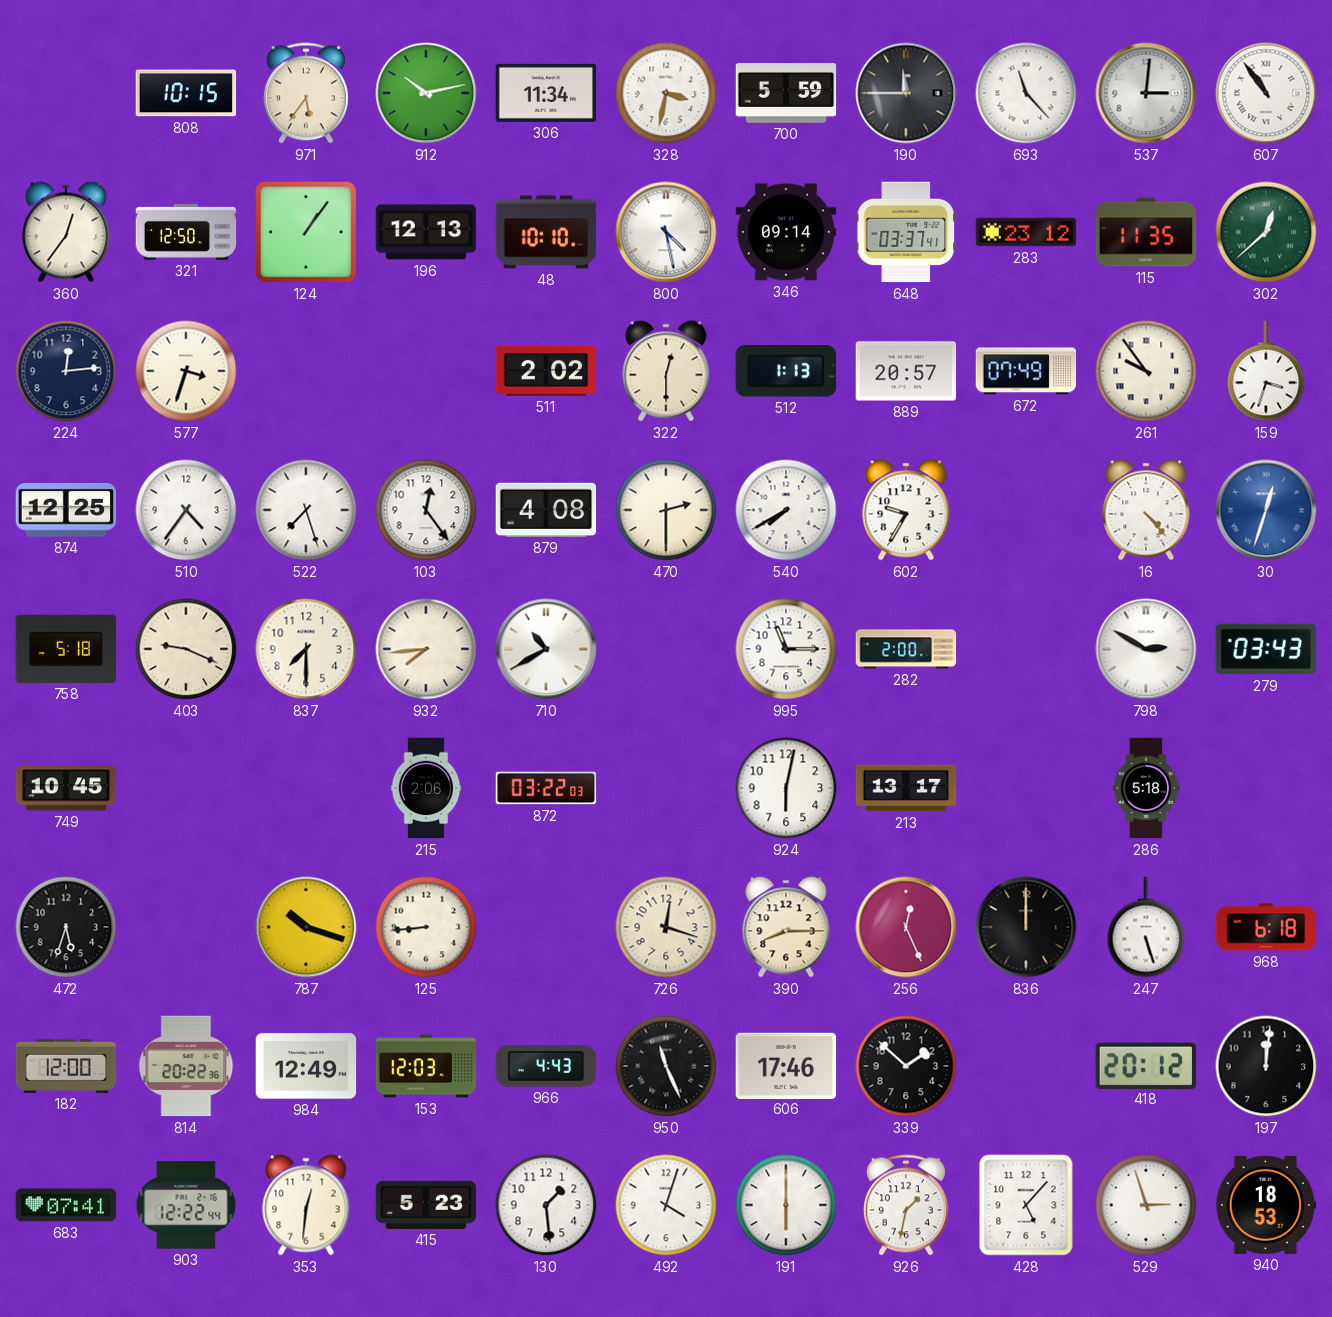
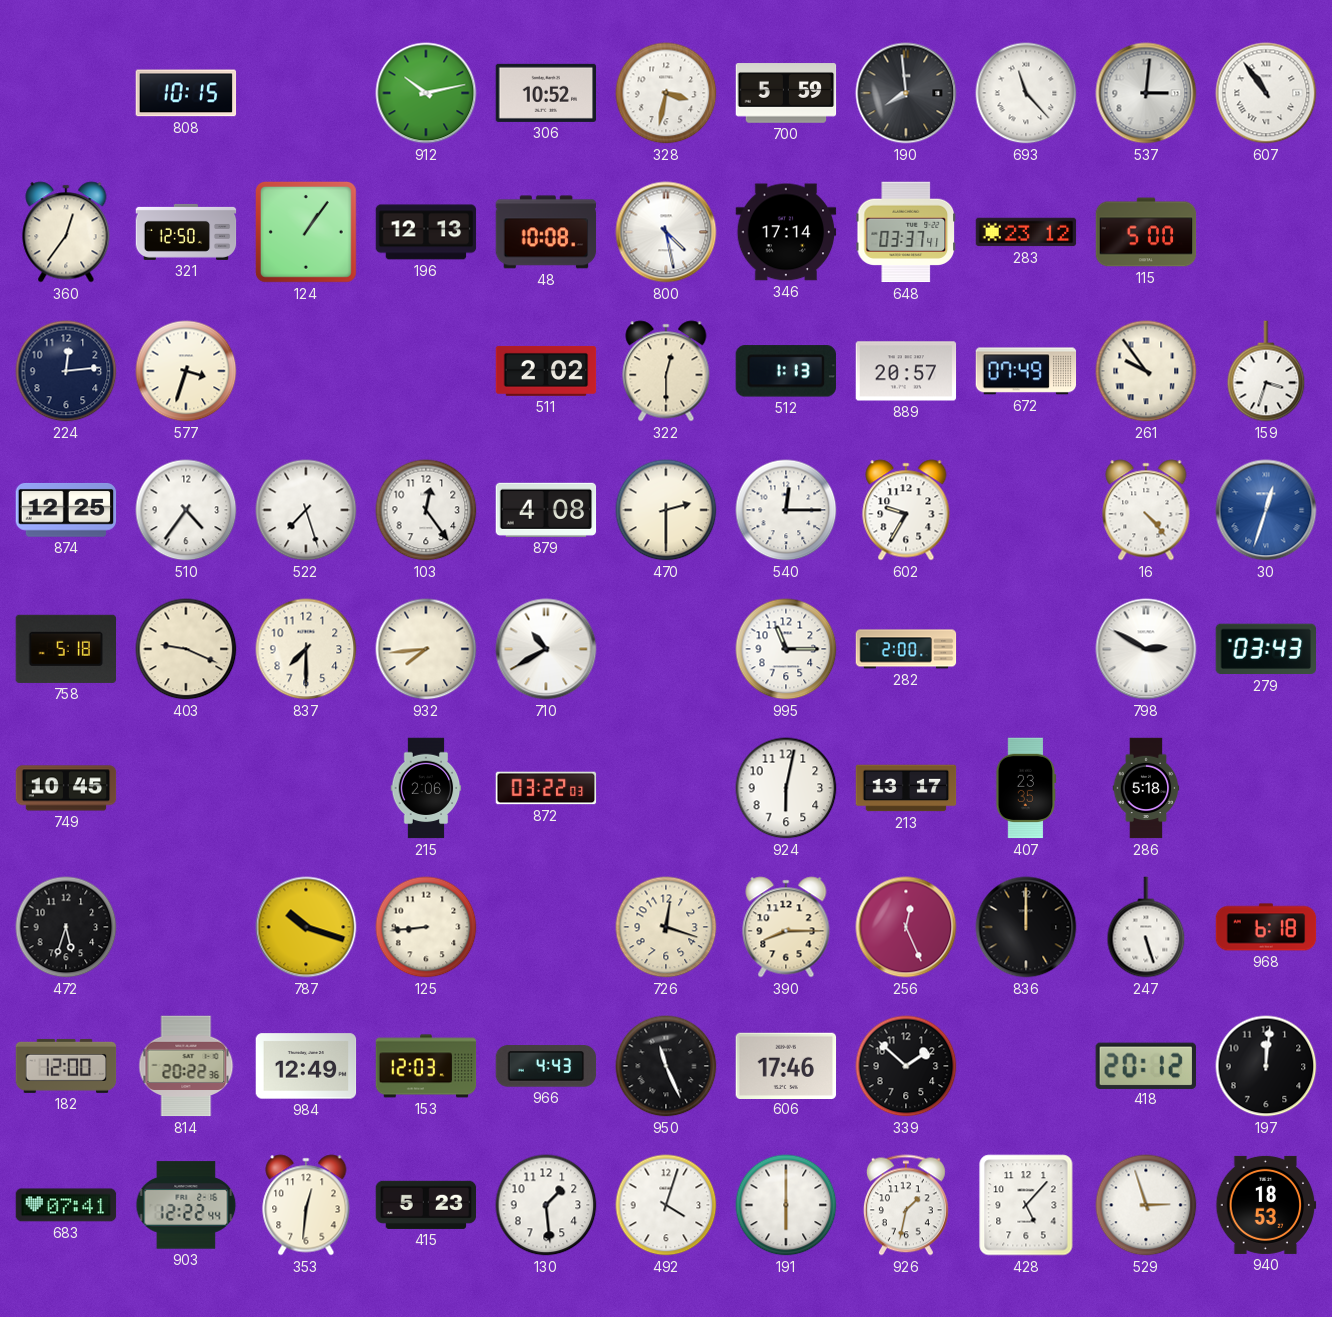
971: 5:36 -> none (306, 93)
306: 11:34 -> 10:52 (546, 93)
190: 11:45 -> 7:59 (906, 93)
48: 10:10 -> 10:08 (546, 232)
346: 09:14 -> 17:14 (786, 232)
115: 11:35 -> 5:00 (1146, 232)
302: 12:38 -> none (1266, 232)
540: 7:40 -> 12:15 (786, 510)
407: none -> 23:35 (1026, 788)
